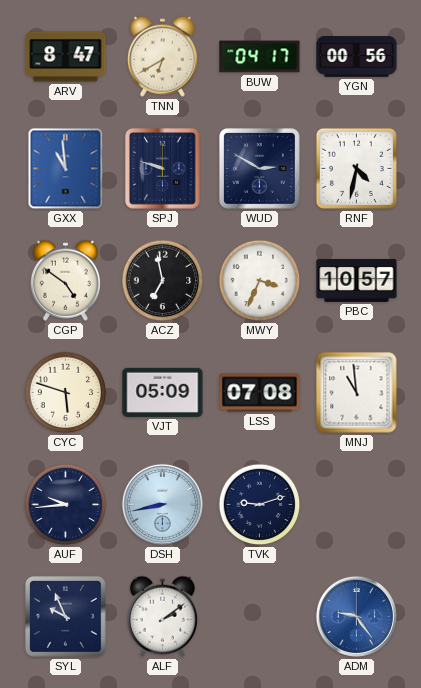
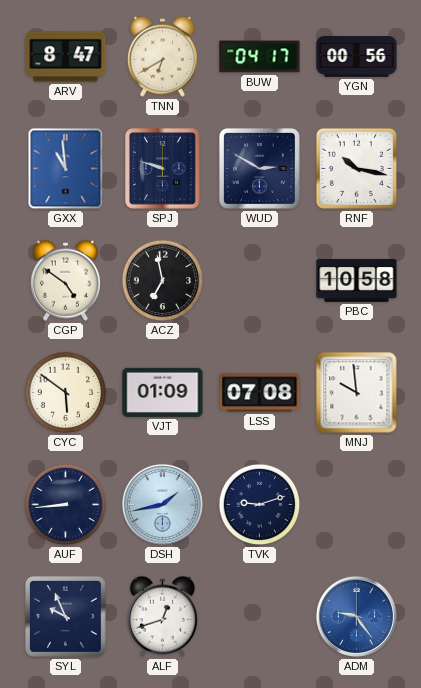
RNF: 4:32 -> 10:17 (356, 168)
MWY: 3:34 -> none (260, 281)
PBC: 10:57 -> 10:58 (357, 281)
CYC: 5:48 -> 5:51 (66, 393)
VJT: 05:09 -> 01:09 (163, 392)
MNJ: 10:59 -> 9:59 (357, 393)
AUF: 9:44 -> 8:44 (66, 505)
DSH: 8:43 -> 1:43 (162, 504)
ALF: 2:09 -> 12:42 (162, 616)
